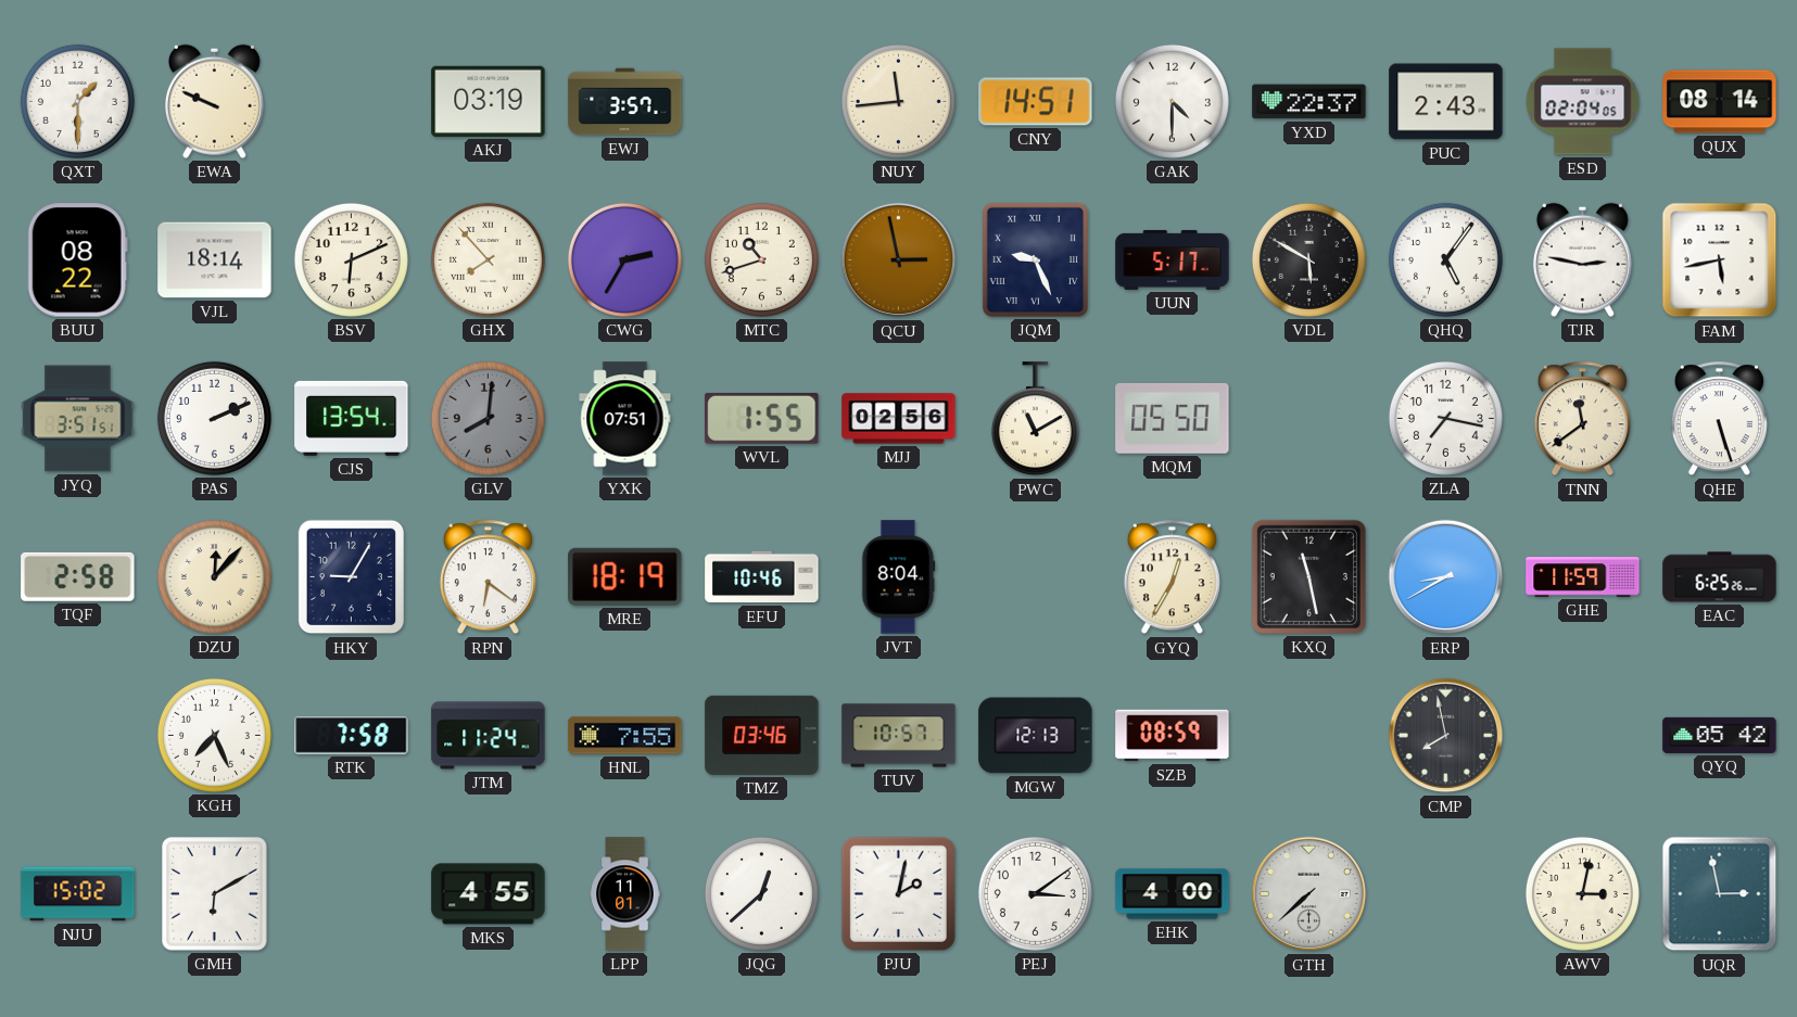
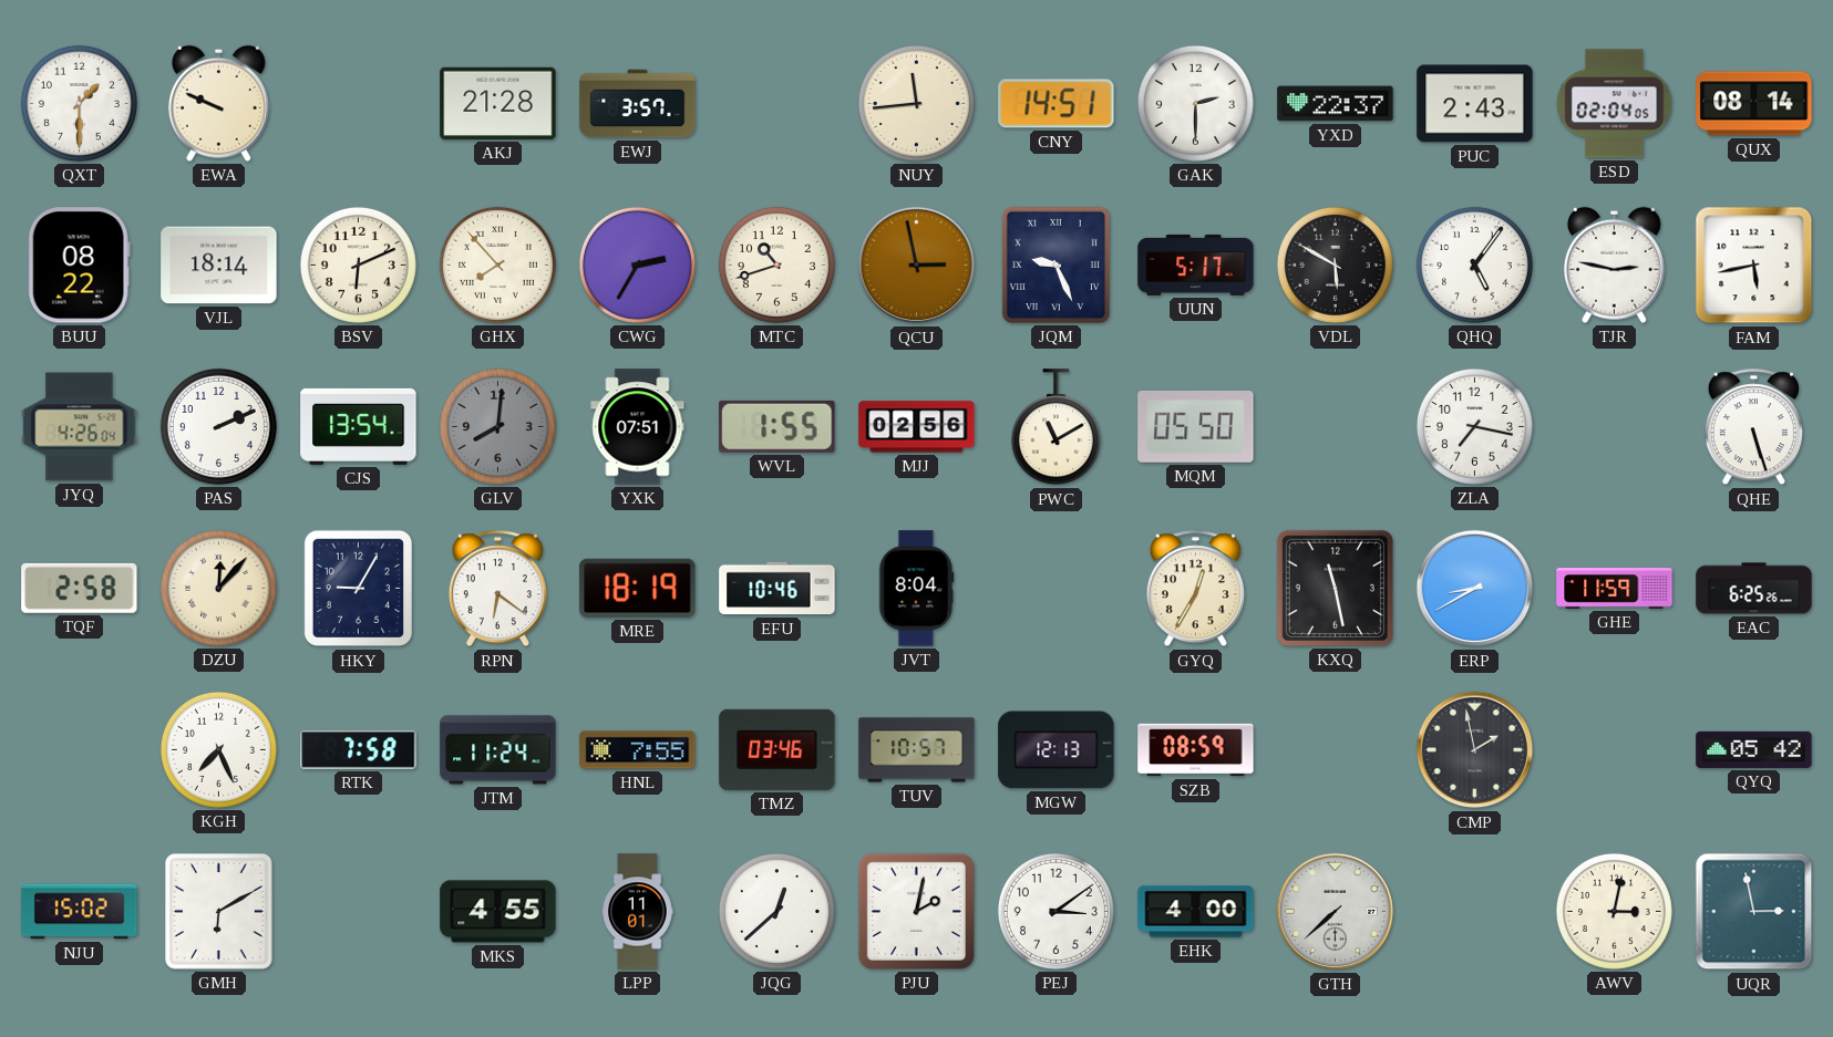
AKJ: 03:19 -> 21:28 (498, 103)
GAK: 4:30 -> 2:30 (1195, 103)
JYQ: 3:51 -> 4:26 (80, 427)
TNN: 11:39 -> none (1582, 419)
CMP: 7:58 -> 1:58 (1475, 750)
